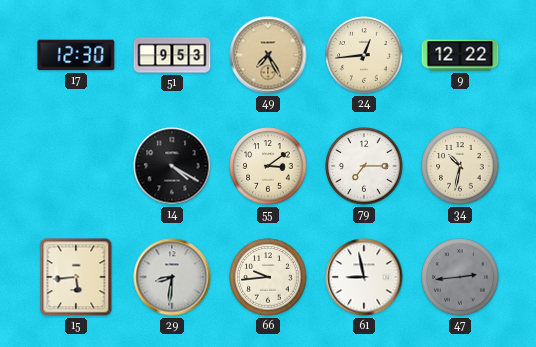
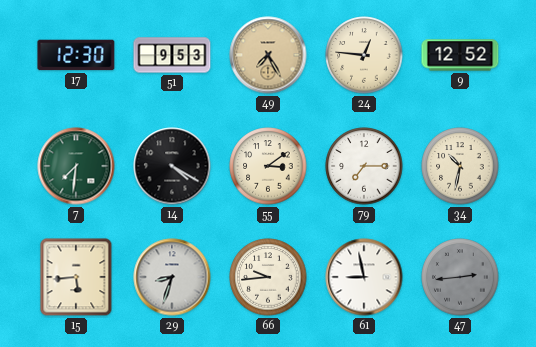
24: 12:44 -> 12:46 (364, 55)
9: 12:22 -> 12:52 (460, 55)
7: none -> 7:31 (76, 166)
29: 8:31 -> 8:33 (172, 277)
